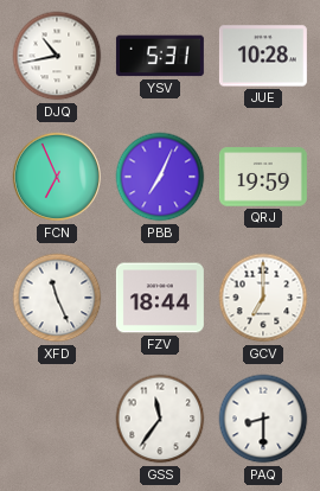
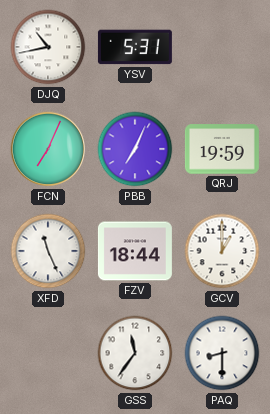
JUE: 10:28 -> none (263, 56)
FCN: 6:56 -> 7:04 (48, 149)
GCV: 7:00 -> 1:00 (222, 251)
